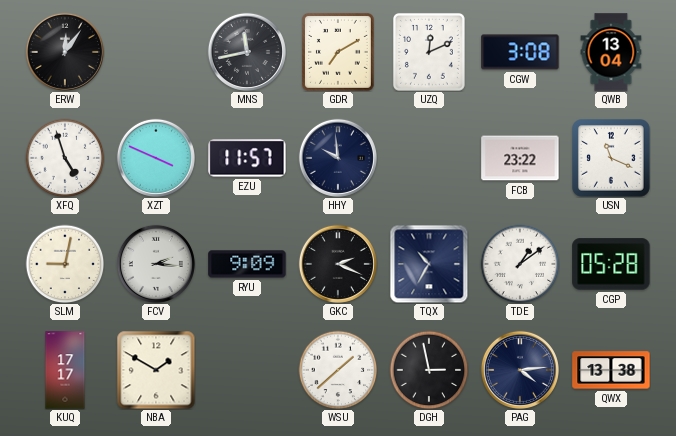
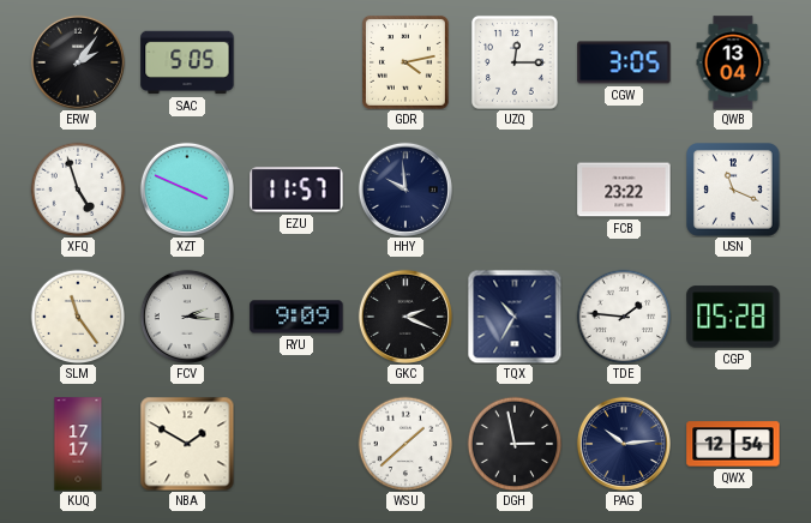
ERW: 12:06 -> 2:06 (78, 62)
SAC: none -> 5:05 (187, 62)
MNS: 11:43 -> none (247, 52)
GDR: 7:10 -> 4:13 (405, 62)
UZQ: 12:11 -> 12:15 (515, 62)
CGW: 3:08 -> 3:05 (624, 62)
SLM: 9:02 -> 11:24 (78, 317)
TDE: 1:09 -> 1:46 (624, 317)
PAG: 4:14 -> 10:14 (624, 444)
QWX: 13:38 -> 12:54 (733, 444)
